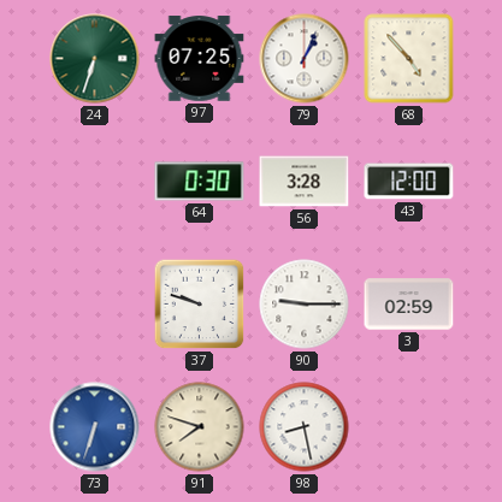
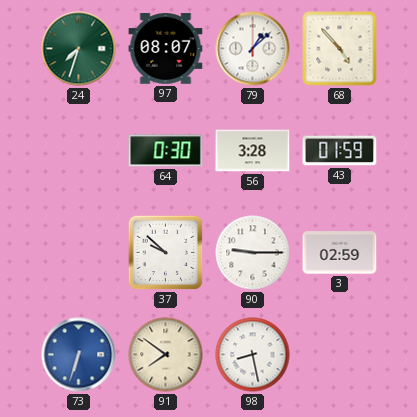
24: 6:33 -> 7:33 (79, 49)
97: 07:25 -> 08:07 (166, 49)
79: 1:04 -> 1:08 (253, 49)
43: 12:00 -> 01:59 (340, 151)
37: 9:48 -> 9:52 (166, 253)
91: 7:48 -> 7:51 (166, 355)
